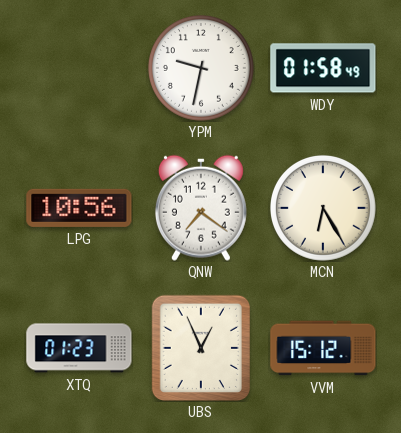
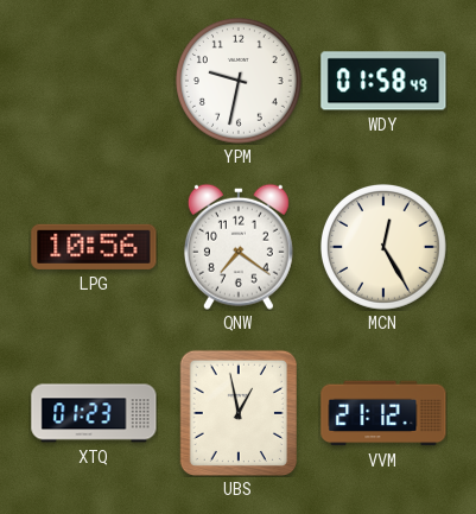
MCN: 6:25 -> 12:25 (383, 247)
UBS: 12:56 -> 12:58 (237, 412)
VVM: 15:12 -> 21:12 (383, 413)
